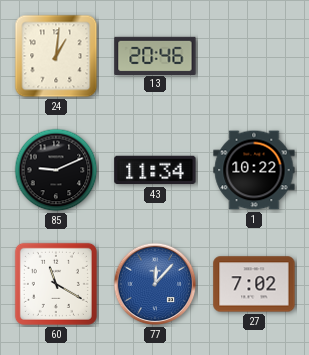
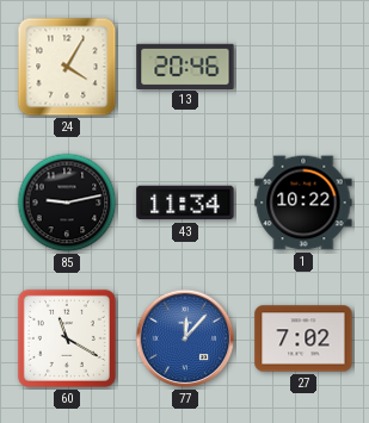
24: 1:01 -> 4:05 (67, 67)
85: 9:11 -> 9:13 (67, 203)
